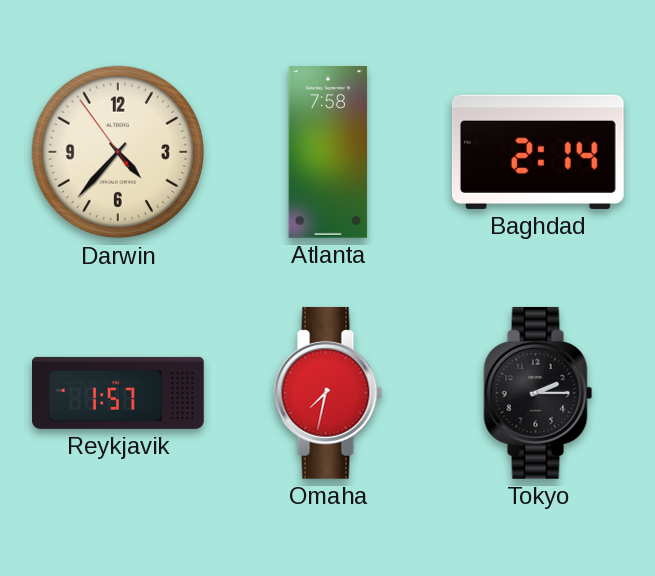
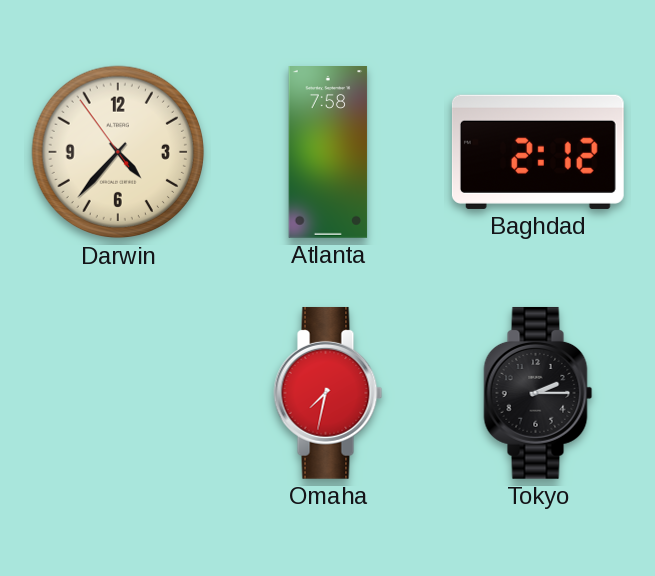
Baghdad: 2:14 -> 2:12 (538, 152)
Reykjavik: 1:57 -> none (119, 393)
